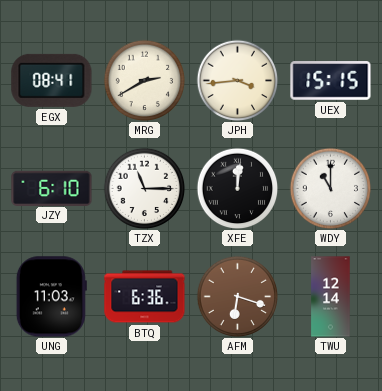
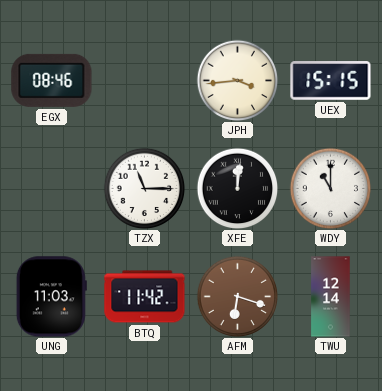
EGX: 08:41 -> 08:46 (52, 80)
MRG: 2:40 -> none (144, 80)
JZY: 6:10 -> none (52, 188)
BTQ: 6:36 -> 11:42 (145, 297)
